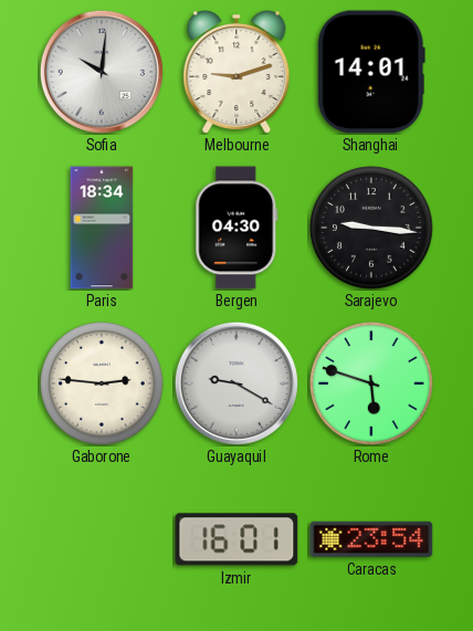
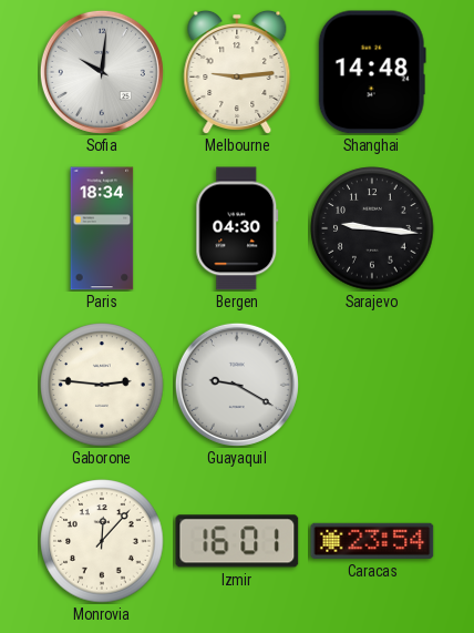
Melbourne: 9:12 -> 9:14 (237, 72)
Shanghai: 14:01 -> 14:48 (372, 72)
Rome: 5:48 -> none (371, 383)
Monrovia: none -> 12:07 (102, 541)
